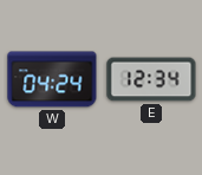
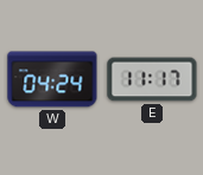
E: 12:34 -> 11:17 (152, 79)
